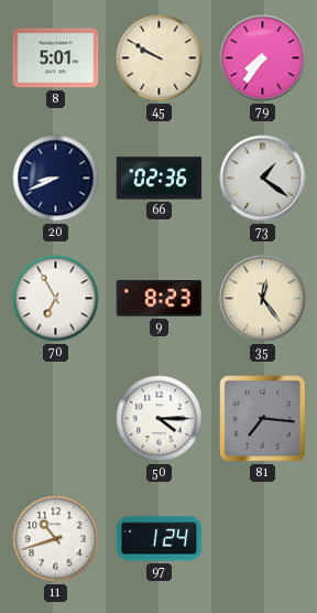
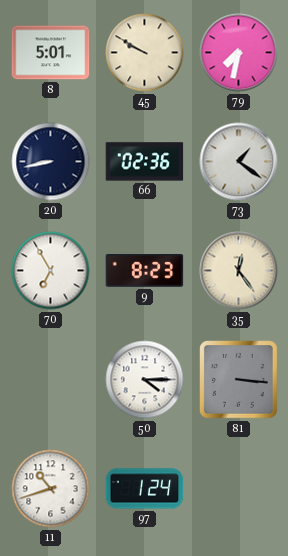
79: 7:36 -> 7:32 (239, 53)
20: 8:41 -> 8:43 (51, 162)
81: 7:16 -> 3:16 (239, 380)
